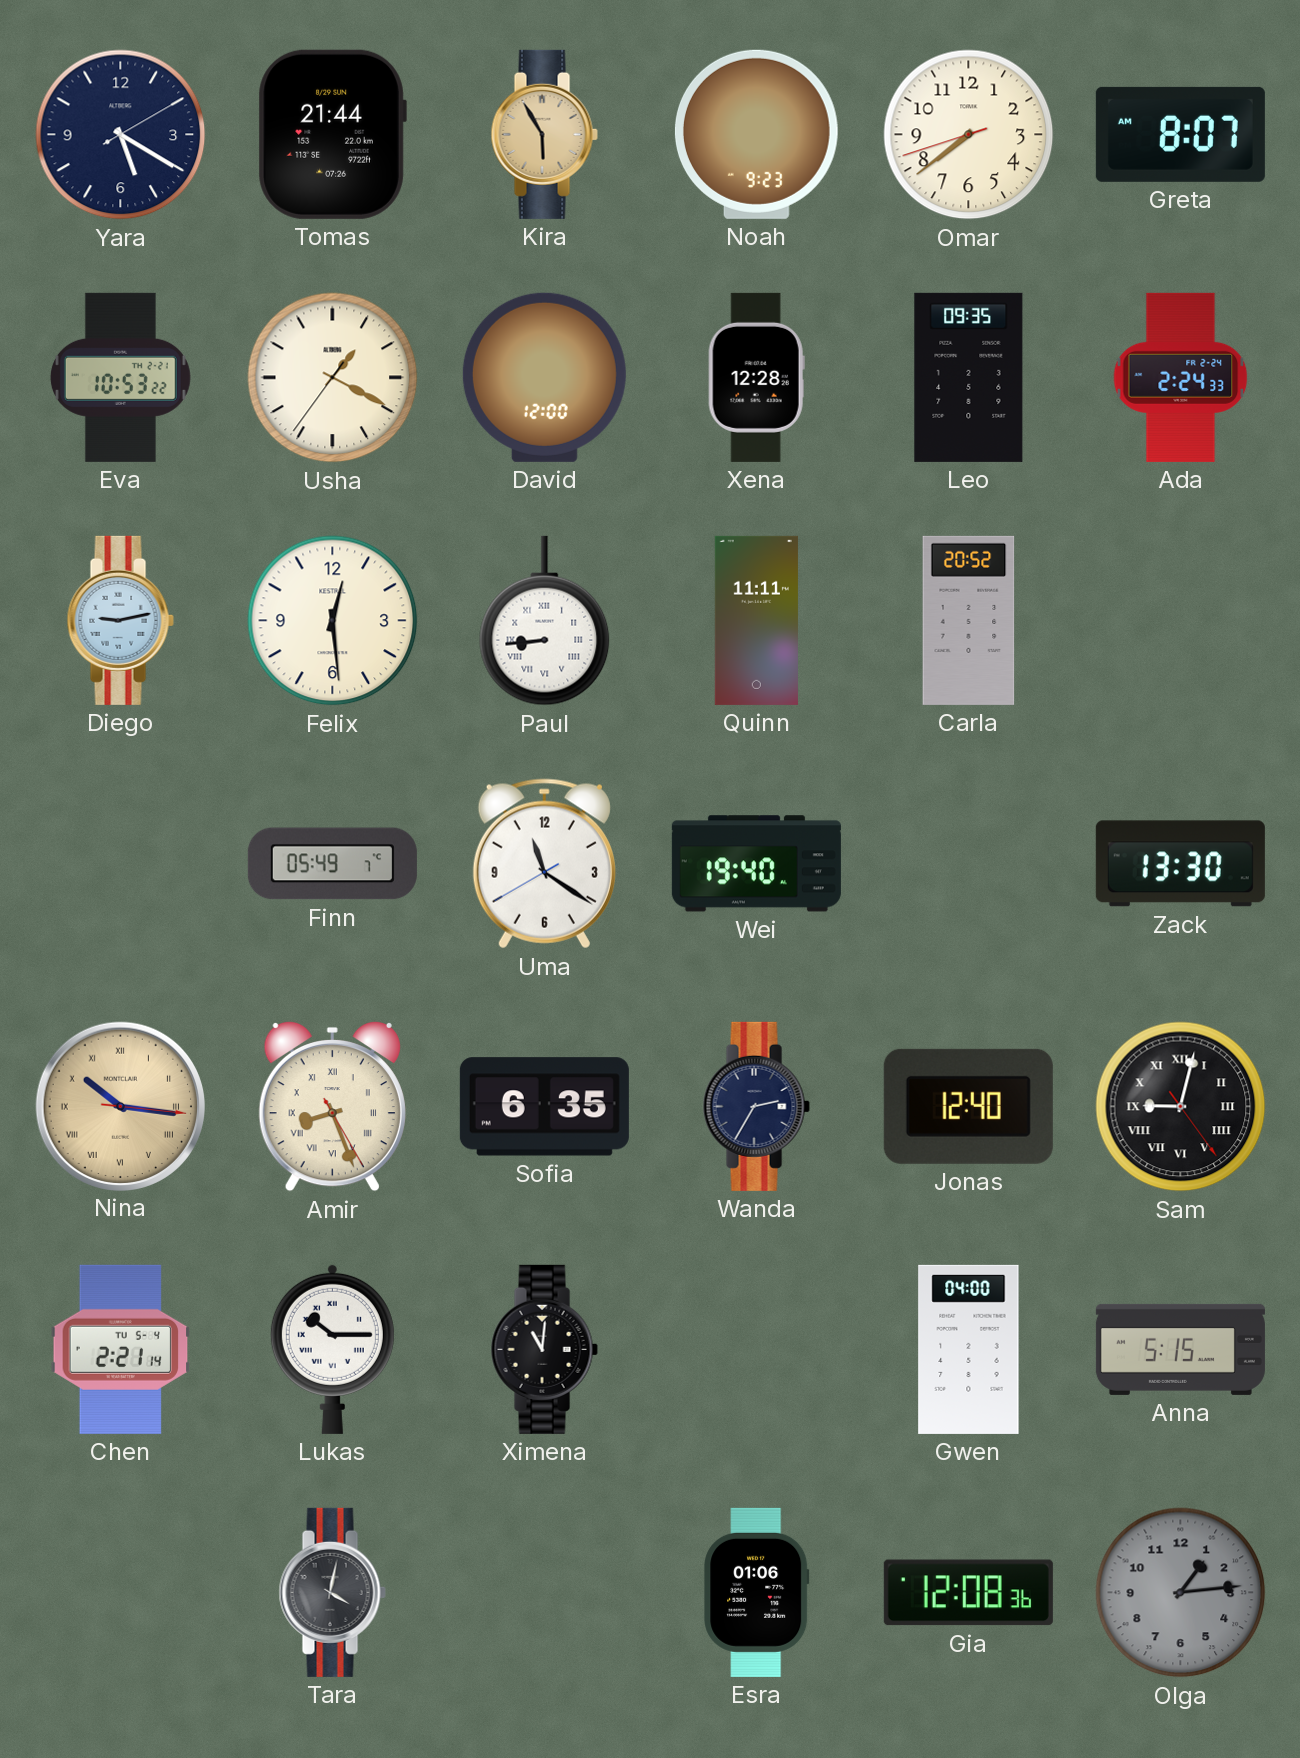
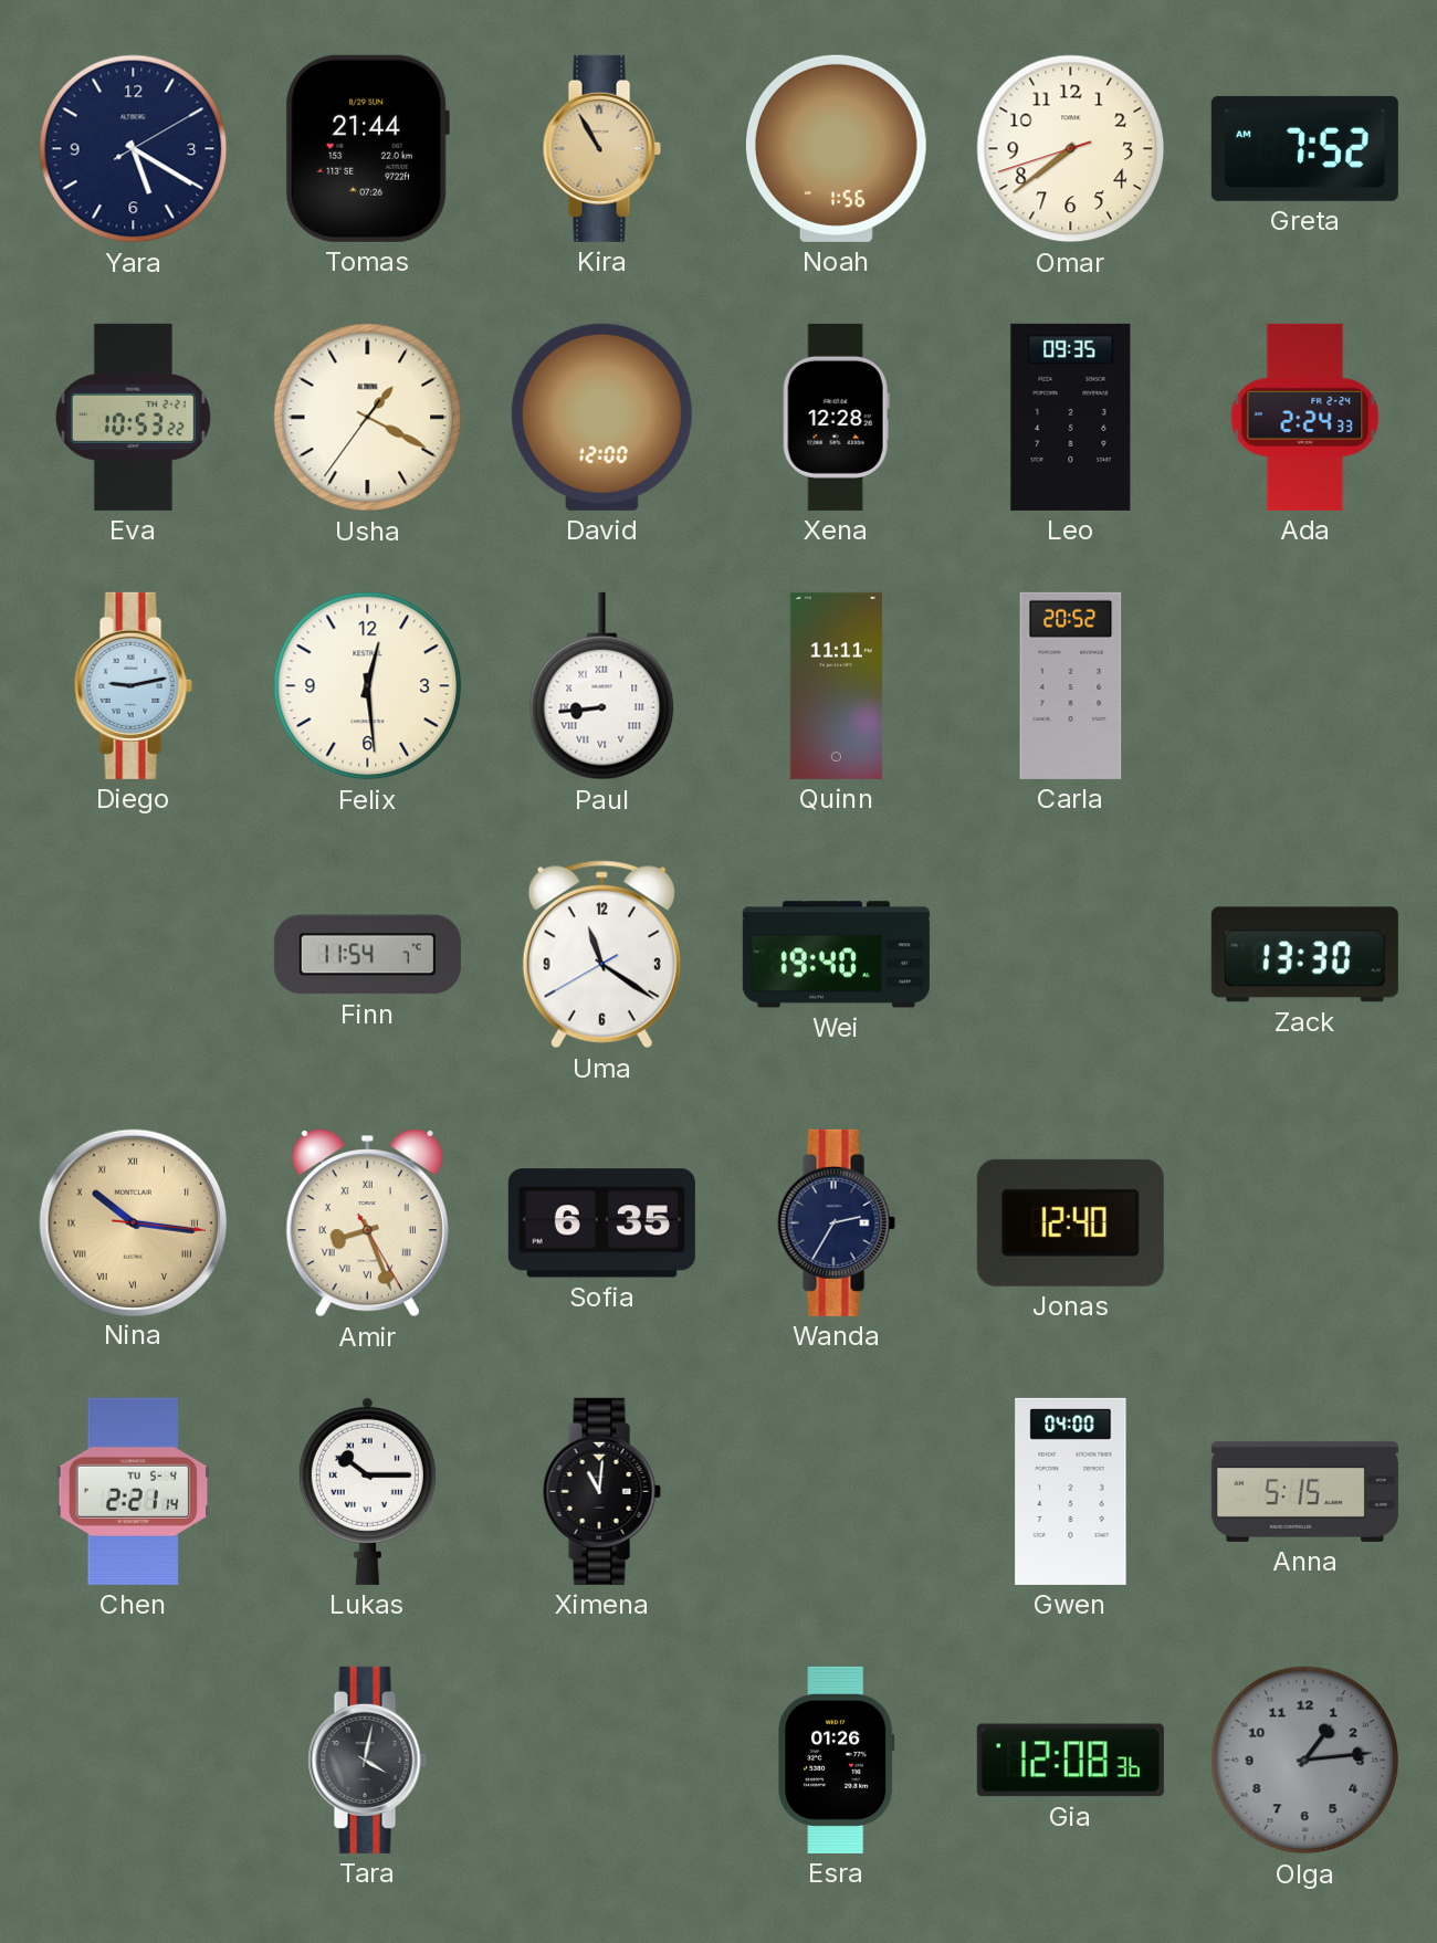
Kira: 5:55 -> 10:55 (601, 148)
Noah: 9:23 -> 1:56 (836, 148)
Greta: 8:07 -> 7:52 (1304, 148)
Finn: 05:49 -> 11:54 (367, 955)
Sam: 9:02 -> none (1181, 1107)
Esra: 01:06 -> 01:26 (837, 1760)
